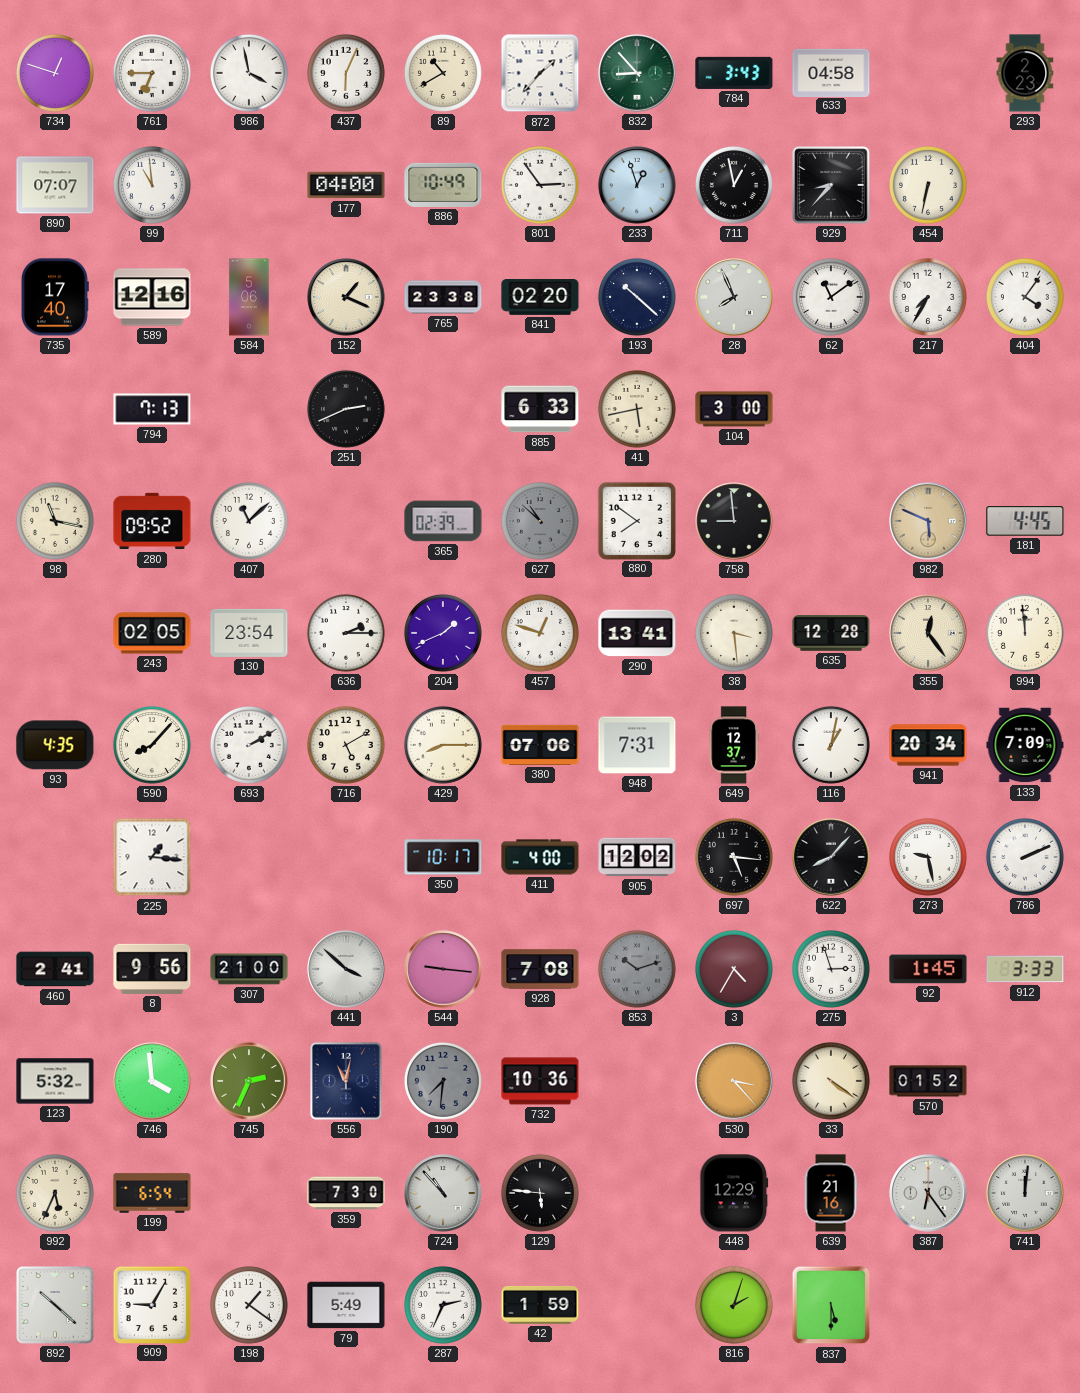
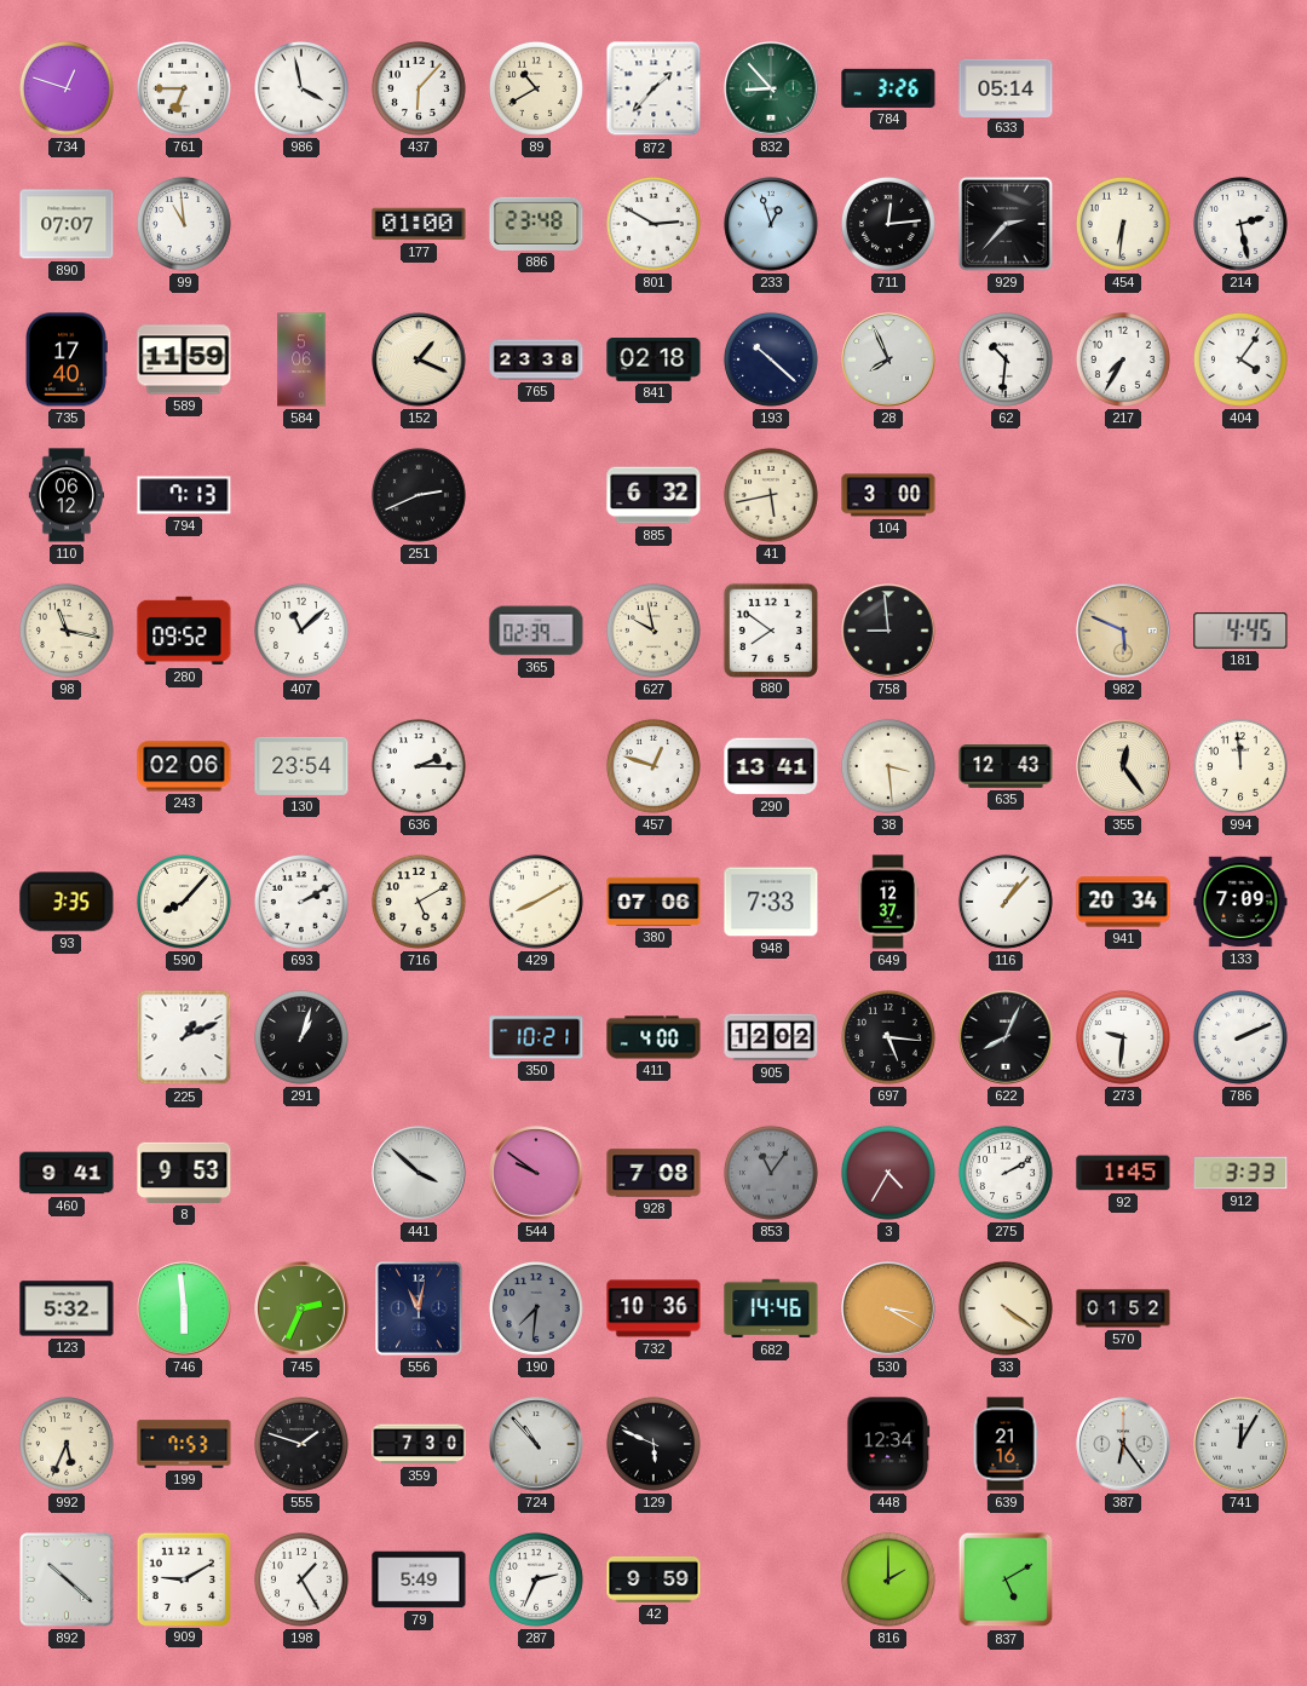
437: 6:04 -> 6:07 (419, 88)
784: 3:43 -> 3:26 (888, 88)
633: 04:58 -> 05:14 (1006, 87)
293: 2:23 -> none (1025, 73)
177: 04:00 -> 01:00 (419, 224)
886: 10:49 -> 23:48 (536, 224)
801: 2:54 -> 2:50 (653, 224)
711: 12:58 -> 12:14 (888, 224)
929: 8:37 -> 2:37 (1006, 224)
454: 6:32 -> 6:31 (1123, 224)
214: none -> 2:28 (1240, 224)
589: 12:16 -> 11:59 (184, 359)
841: 02:20 -> 02:18 (653, 361)
62: 11:09 -> 10:31 (1006, 359)
110: none -> 06:12 (67, 495)
885: 6:33 -> 6:32 (653, 495)
627: 10:52 -> 9:58 (653, 631)
627 dial: grey -> cream (653, 631)
243: 02:05 -> 02:06 (184, 766)
204: 1:41 -> none (443, 633)
635: 12:28 -> 12:43 (1006, 767)
93: 4:35 -> 3:35 (67, 902)
429: 8:15 -> 8:10 (536, 902)
948: 7:31 -> 7:33 (771, 902)
116: 1:02 -> 1:07 (1006, 902)
225: 1:16 -> 1:11 (184, 1037)
291: none -> 1:03 (301, 1037)
350: 10:17 -> 10:21 (536, 1037)
622: 8:07 -> 8:04 (1006, 1037)
273: 9:28 -> 9:31 (1123, 1037)
460: 2:41 -> 9:41 (67, 1173)
8: 9:56 -> 9:53 (184, 1173)
307: 21:00 -> none (249, 969)
544: 9:16 -> 9:51 (536, 1173)
853: 10:12 -> 11:06 (771, 1173)
275: 2:57 -> 2:10 (1006, 1173)
746: 3:59 -> 5:59 (184, 1308)
682: none -> 14:46 (771, 1308)
530: 3:23 -> 3:20 (888, 1308)
199: 6:54 -> 7:53 (184, 1444)
555: none -> 1:48 (301, 1444)
129: 5:46 -> 5:49 (653, 1444)
448: 12:29 -> 12:34 (888, 1444)
741: 12:01 -> 12:05 (1240, 1444)
909: 9:05 -> 9:10 (183, 1578)
198: 1:21 -> 1:25 (301, 1579)
42: 1:59 -> 9:59 (653, 1579)
816: 2:03 -> 2:00 (888, 1579)
837: 5:30 -> 5:10 (1006, 1579)
